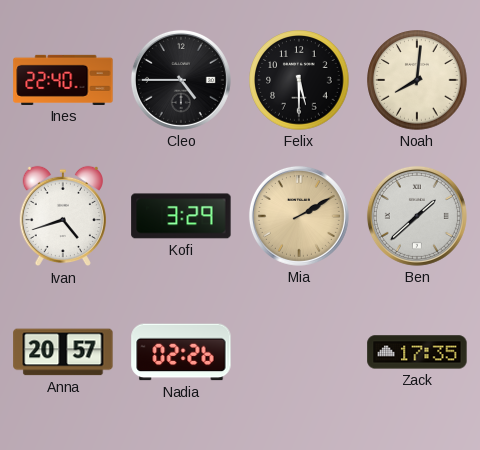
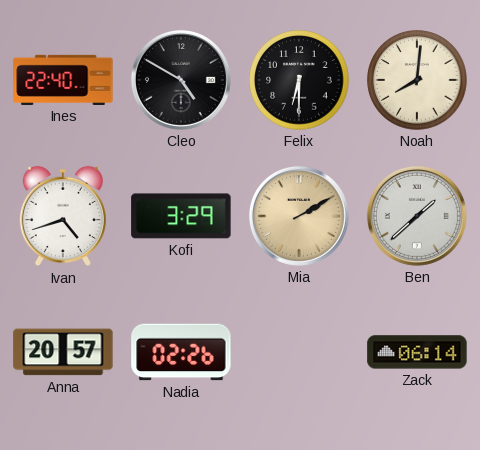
Cleo: 4:45 -> 4:50 (181, 80)
Felix: 5:30 -> 6:30 (299, 80)
Zack: 17:35 -> 06:14 (417, 352)
